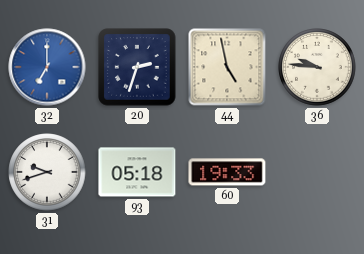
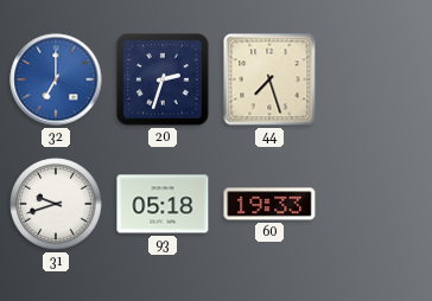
44: 4:58 -> 7:27 (269, 79)
36: 9:46 -> none (317, 67)
